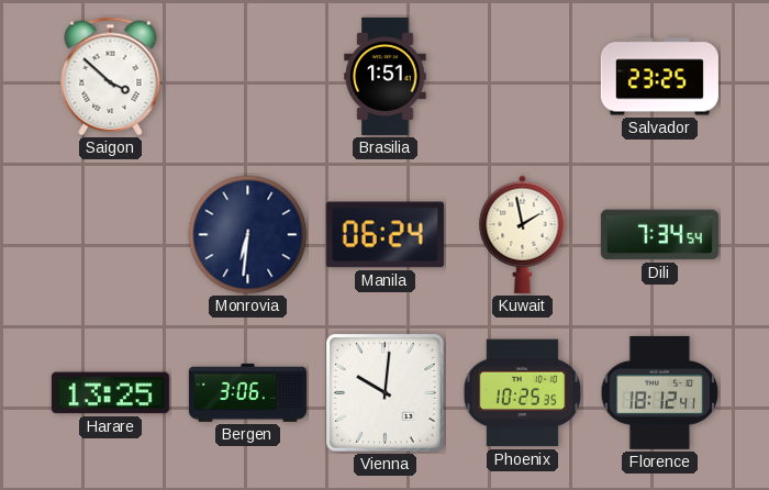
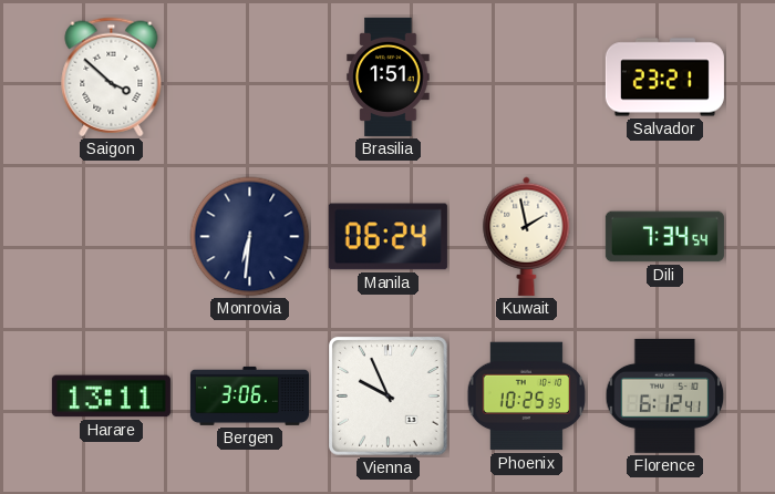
Salvador: 23:25 -> 23:21 (664, 78)
Harare: 13:25 -> 13:11 (111, 397)
Vienna: 10:01 -> 9:56 (389, 397)
Florence: 18:12 -> 6:12 (665, 395)
